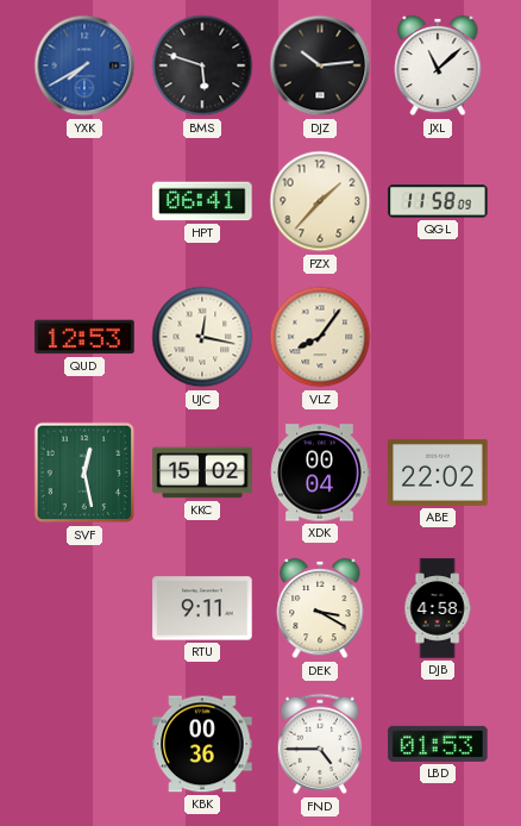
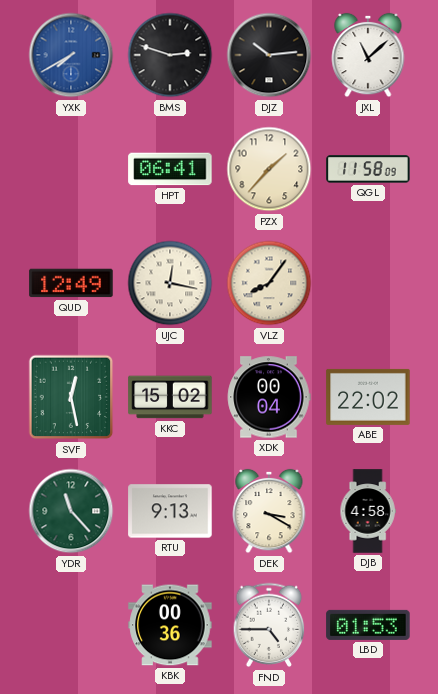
BMS: 5:48 -> 2:48 (170, 55)
QUD: 12:53 -> 12:49 (71, 283)
YDR: none -> 11:23 (71, 511)
RTU: 9:11 -> 9:13 (170, 511)
